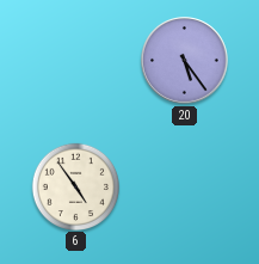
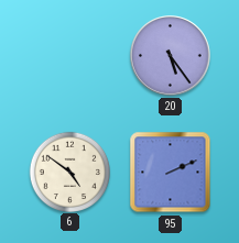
6: 4:54 -> 4:51 (69, 172)
95: none -> 2:11 (171, 173)
